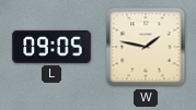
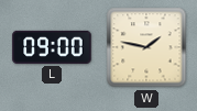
L: 09:05 -> 09:00 (52, 47)
